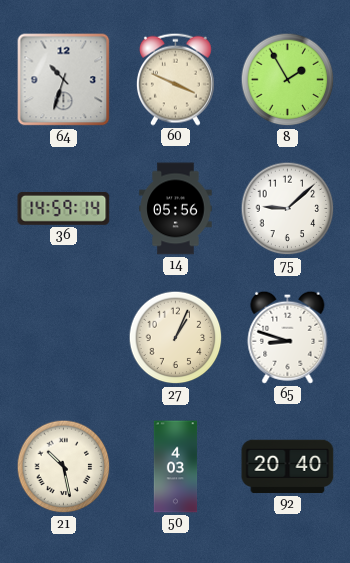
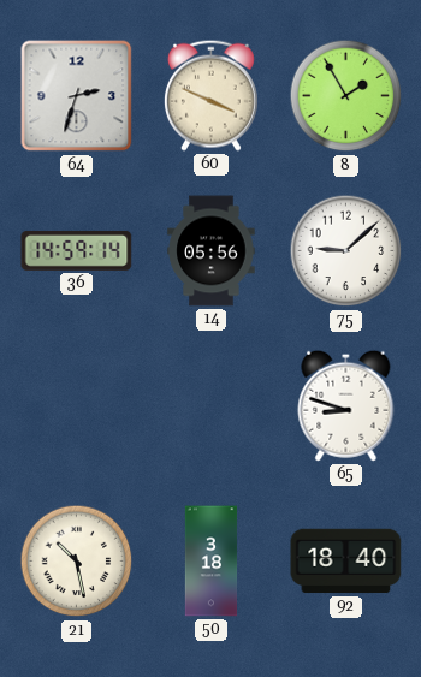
64: 10:33 -> 2:33 (77, 96)
27: 1:04 -> none (176, 338)
50: 4:03 -> 3:18 (212, 562)
92: 20:40 -> 18:40 (346, 562)
